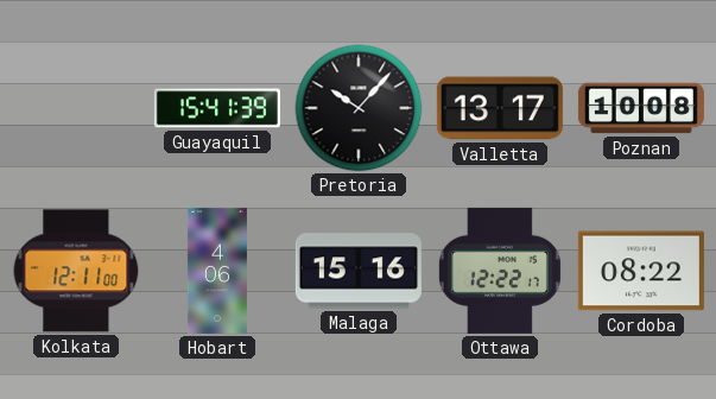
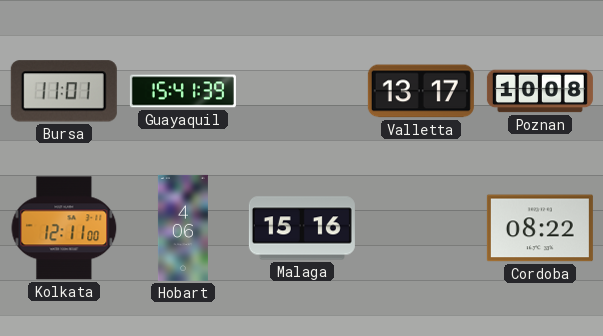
Bursa: none -> 11:01 (64, 91)
Pretoria: 10:07 -> none (359, 108)
Ottawa: 12:22 -> none (500, 271)
